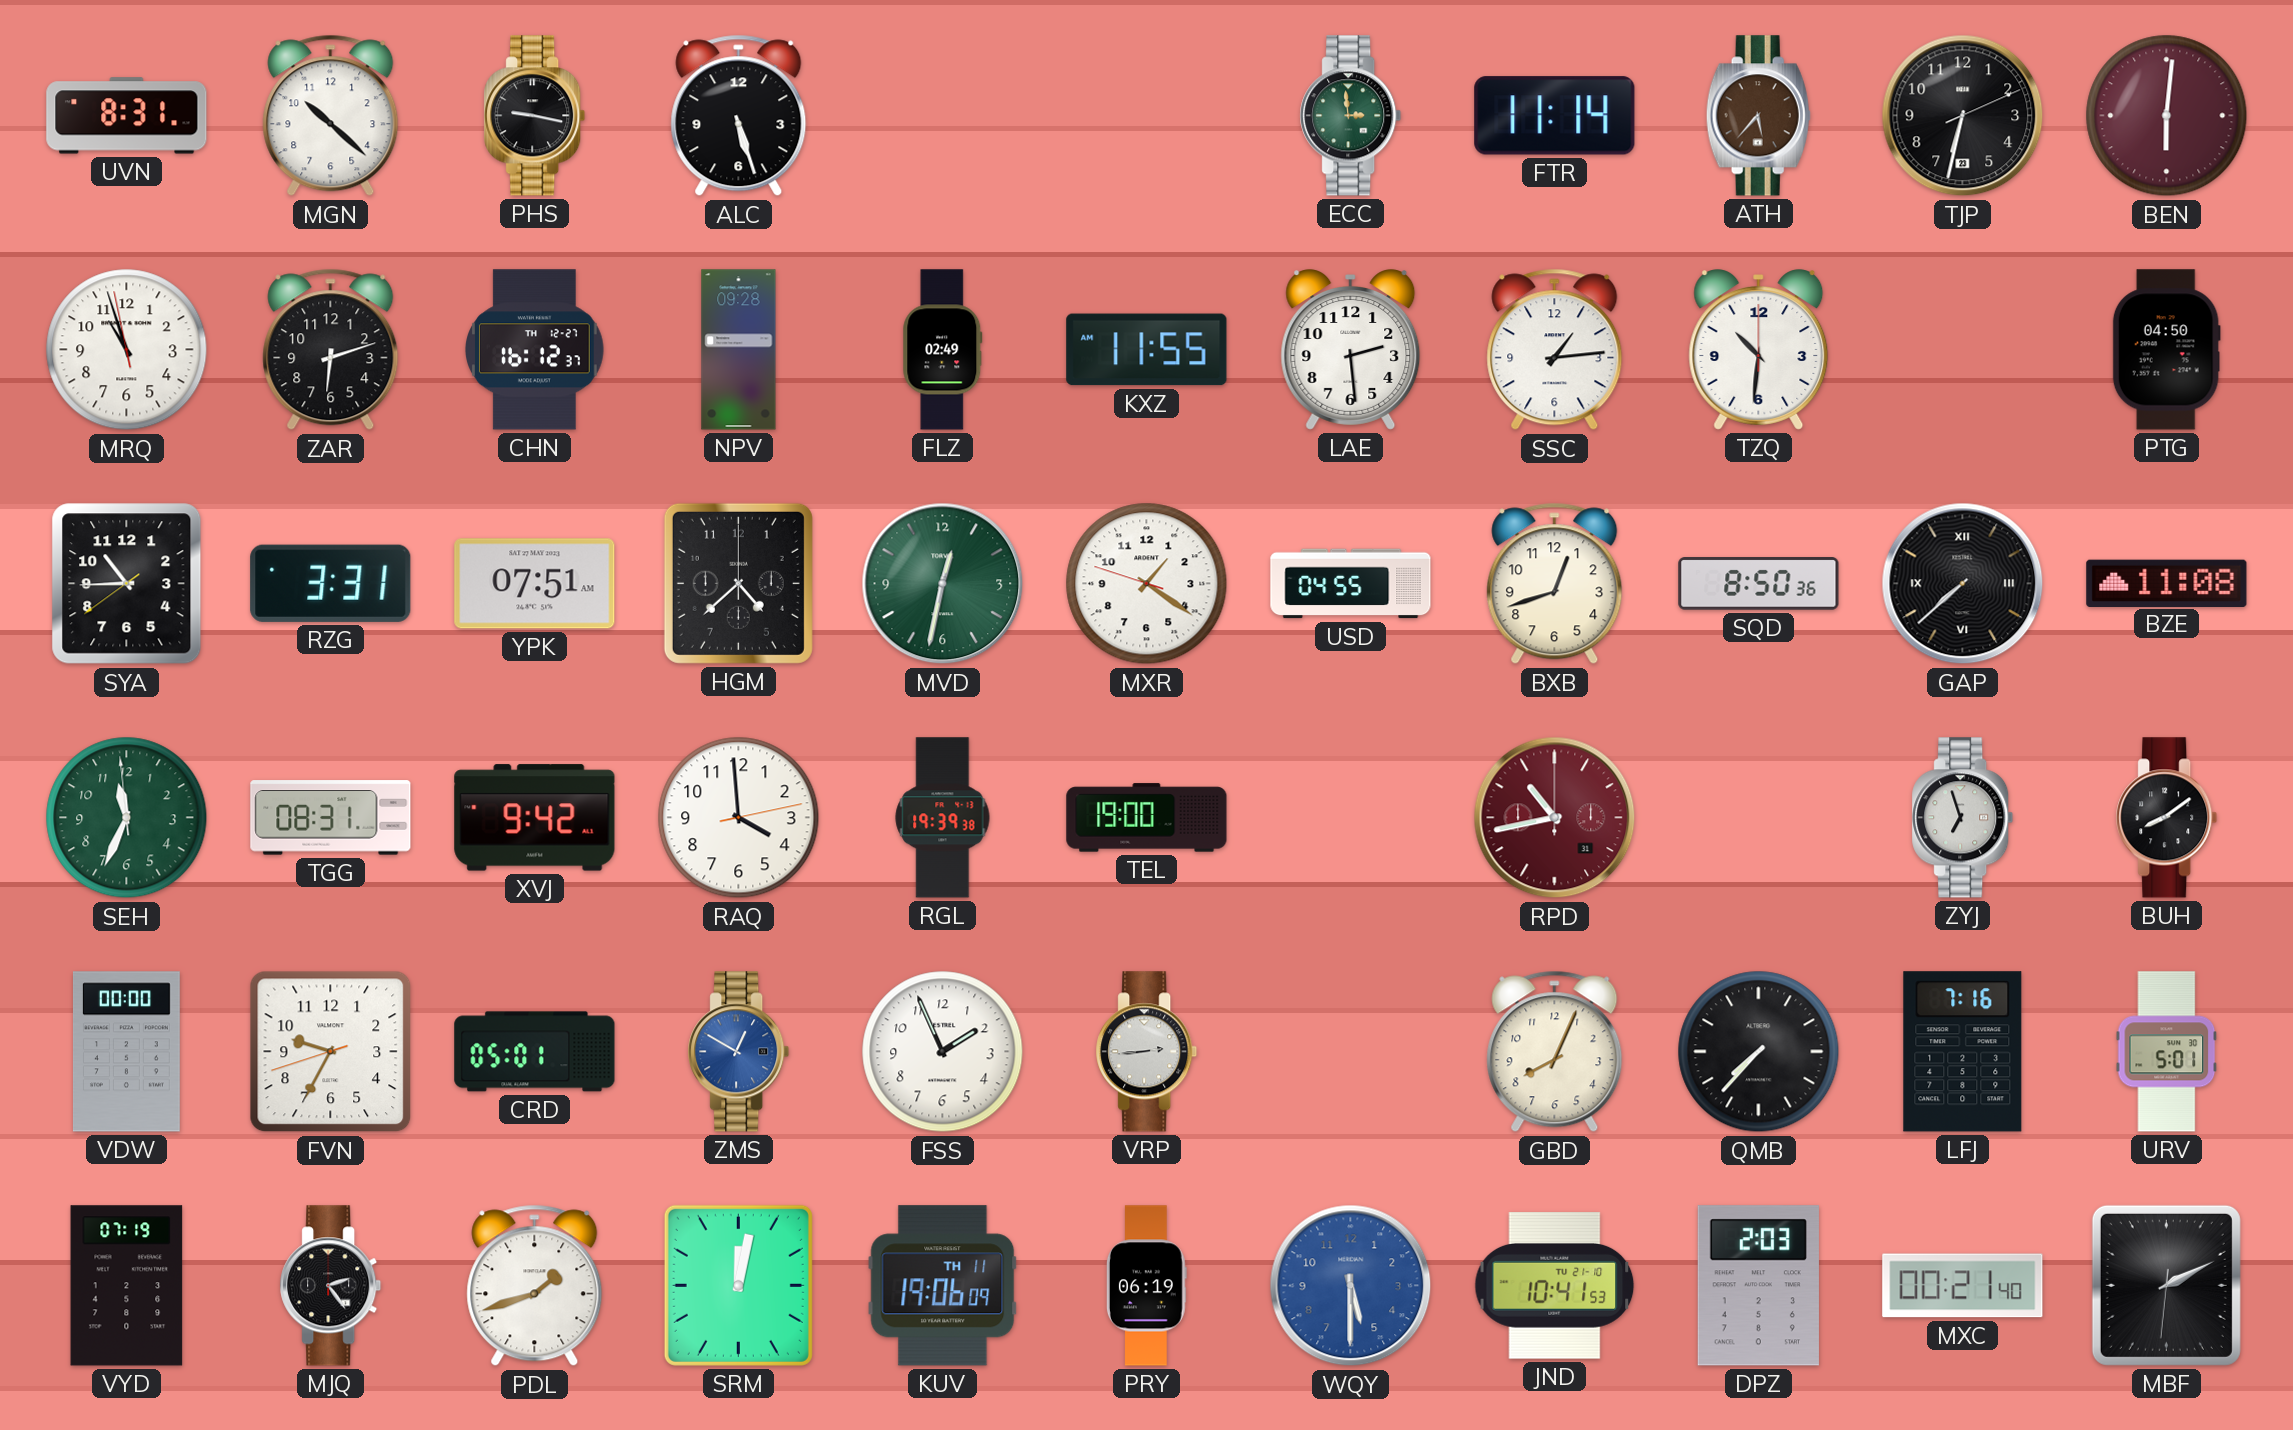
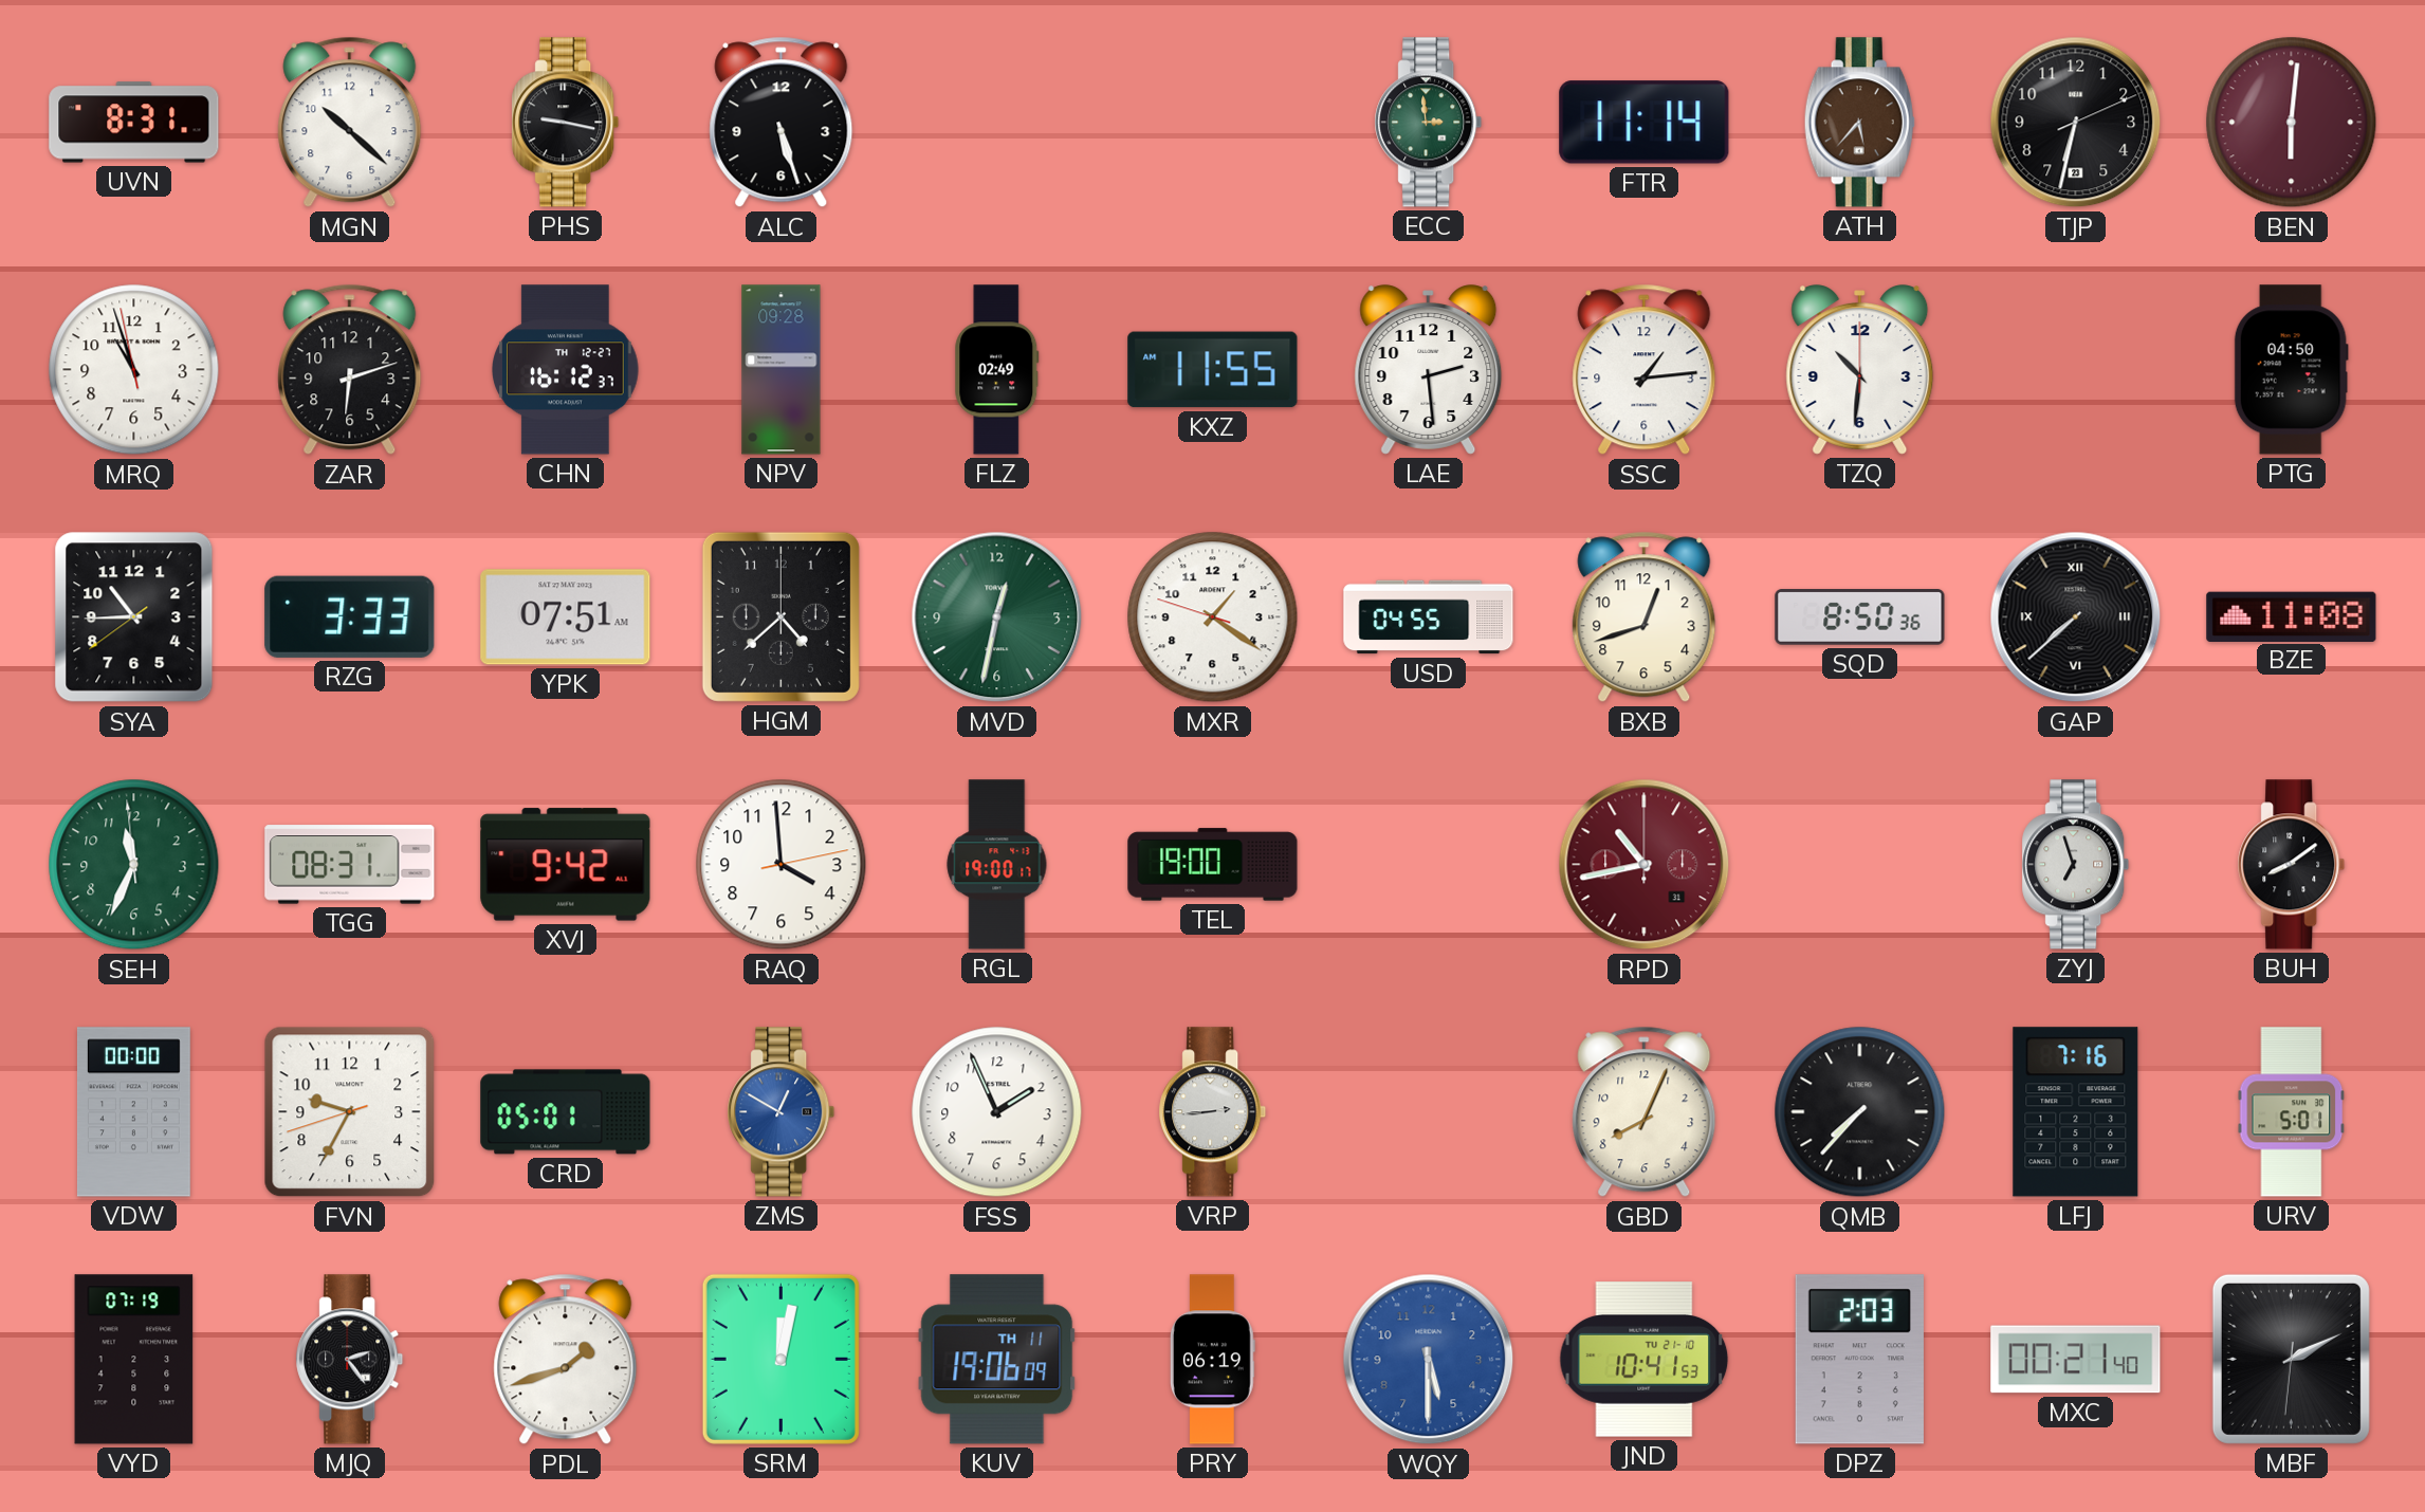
RZG: 3:31 -> 3:33 (350, 616)
RGL: 19:39 -> 19:00 (997, 865)
